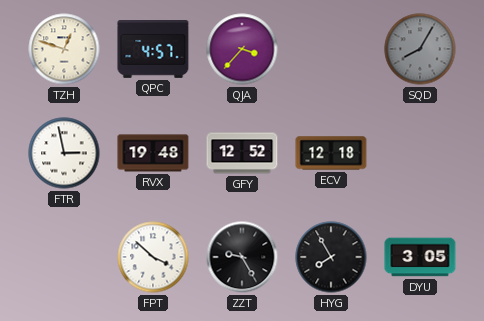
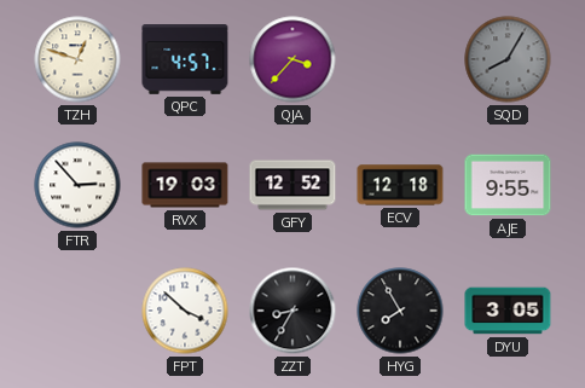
FTR: 2:58 -> 2:53 (77, 185)
RVX: 19:48 -> 19:03 (185, 185)
AJE: none -> 9:55 (508, 185)
ZZT: 9:25 -> 8:35 (292, 311)
